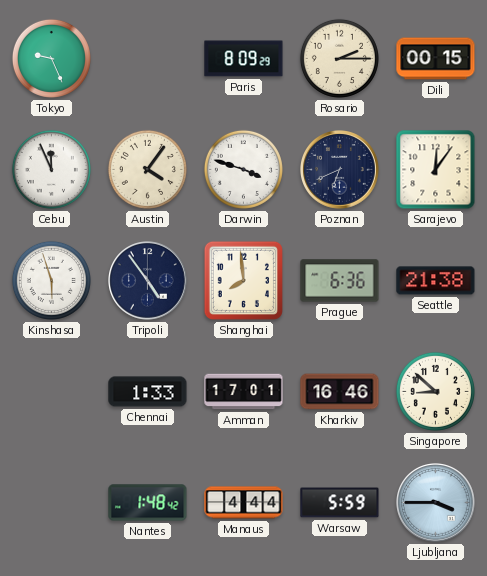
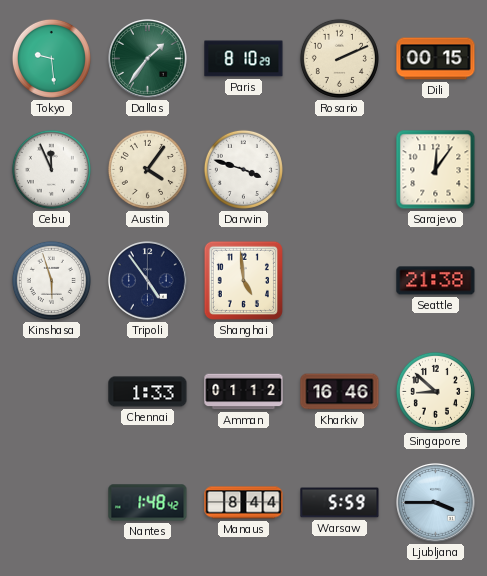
Tokyo: 9:26 -> 9:29 (51, 58)
Dallas: none -> 1:36 (148, 59)
Paris: 8:09 -> 8:10 (244, 59)
Rosario: 2:15 -> 2:11 (339, 58)
Poznan: 6:41 -> none (340, 170)
Shanghai: 7:59 -> 4:59 (243, 280)
Prague: 6:36 -> none (340, 281)
Amman: 17:01 -> 01:12 (244, 392)
Manaus: 4:44 -> 8:44 (244, 503)
